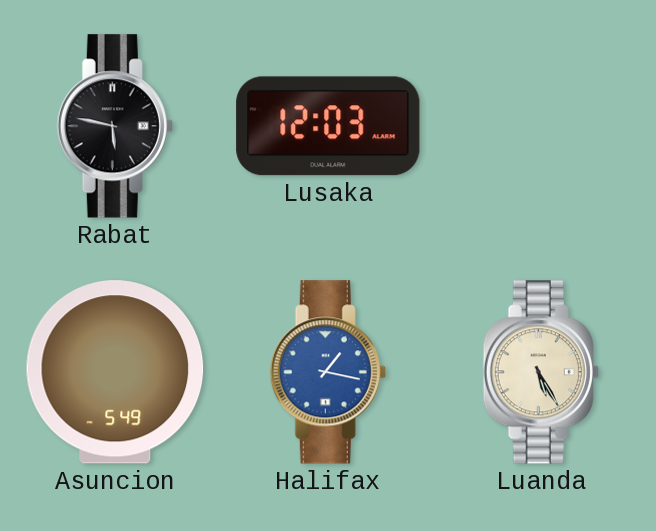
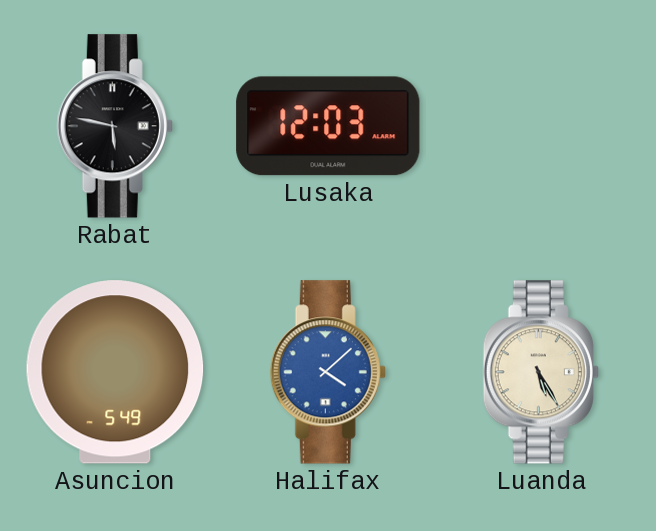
Halifax: 1:17 -> 4:08 (328, 372)
